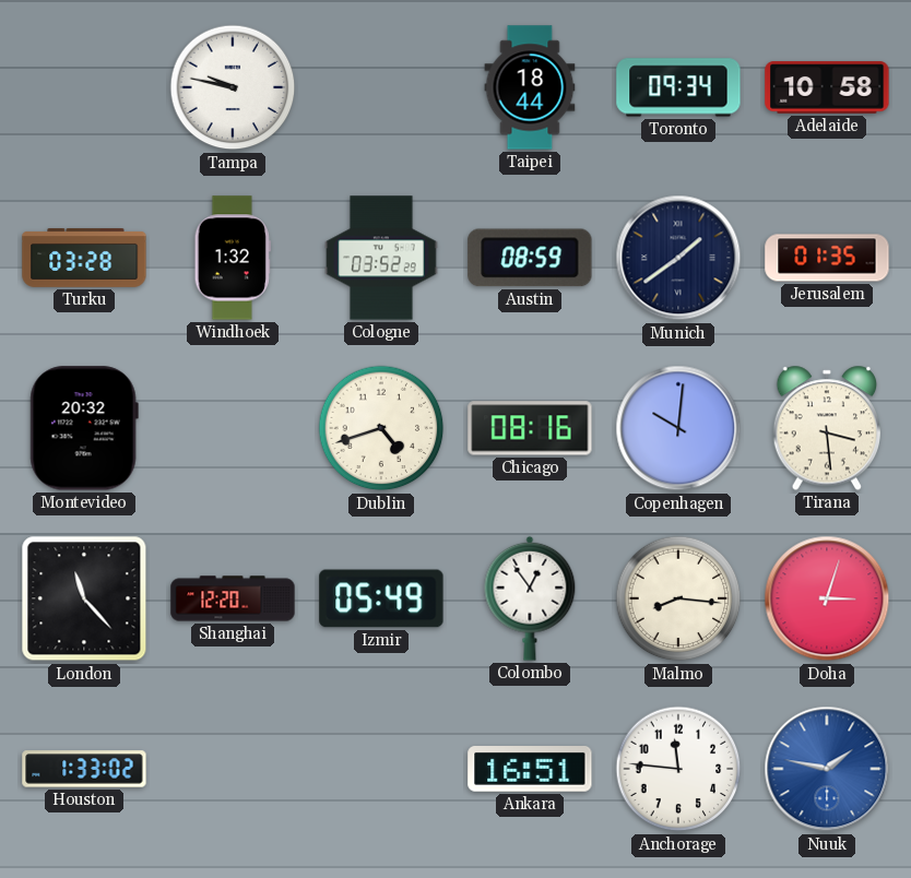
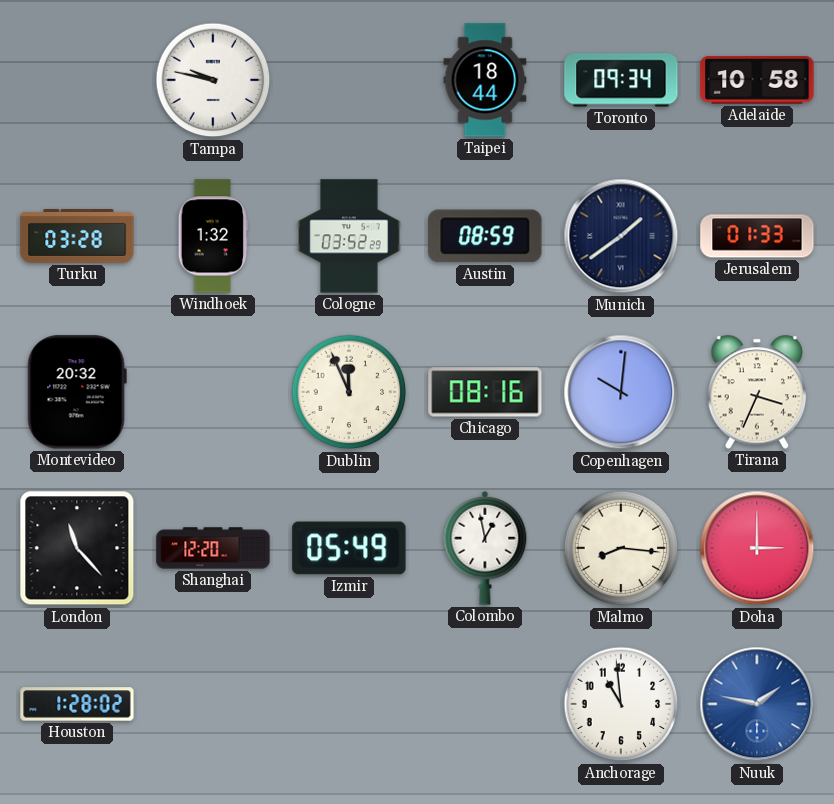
Jerusalem: 01:35 -> 01:33 (757, 236)
Dublin: 4:42 -> 11:56 (349, 392)
Tirana: 3:29 -> 3:34 (756, 392)
Colombo: 12:54 -> 12:58 (485, 548)
Doha: 3:03 -> 3:00 (757, 548)
Houston: 1:33 -> 1:28 (77, 704)
Ankara: 16:51 -> none (530, 770)
Anchorage: 11:46 -> 10:59 (621, 704)
